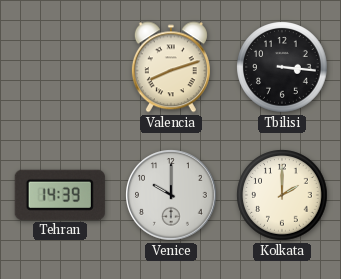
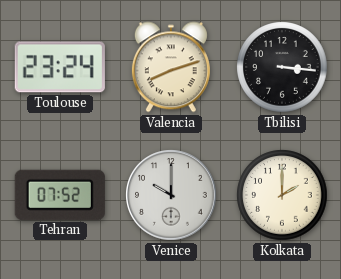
Toulouse: none -> 23:24 (60, 67)
Tehran: 14:39 -> 07:52 (60, 195)
